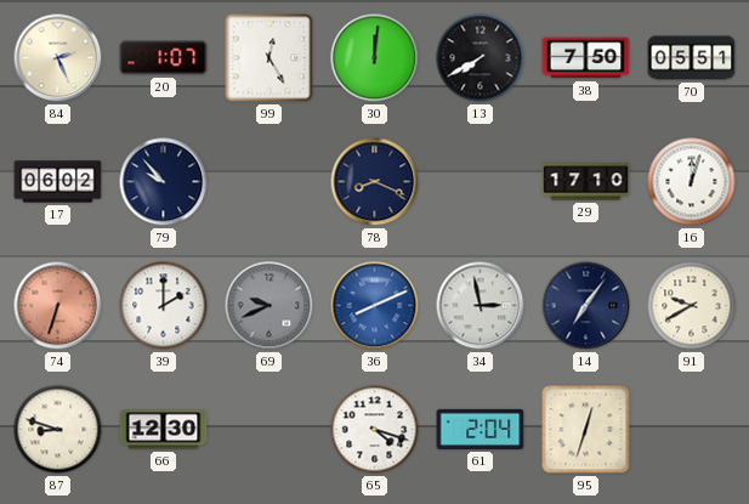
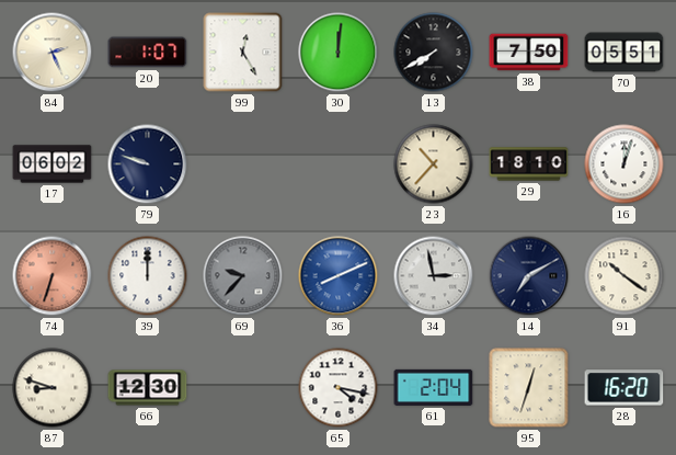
79: 9:53 -> 9:48 (148, 164)
78: 8:19 -> none (375, 182)
23: none -> 10:37 (434, 164)
29: 17:10 -> 18:10 (529, 164)
39: 2:00 -> 12:00 (148, 276)
69: 9:41 -> 9:37 (243, 276)
14: 7:06 -> 7:10 (529, 276)
91: 9:40 -> 10:21 (625, 276)
65: 4:18 -> 4:17 (339, 388)
28: none -> 16:20 (625, 388)
